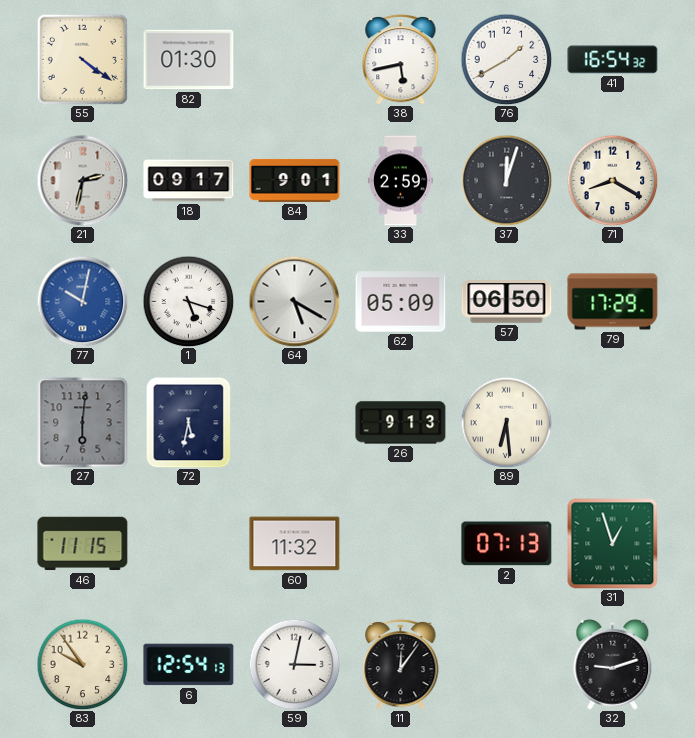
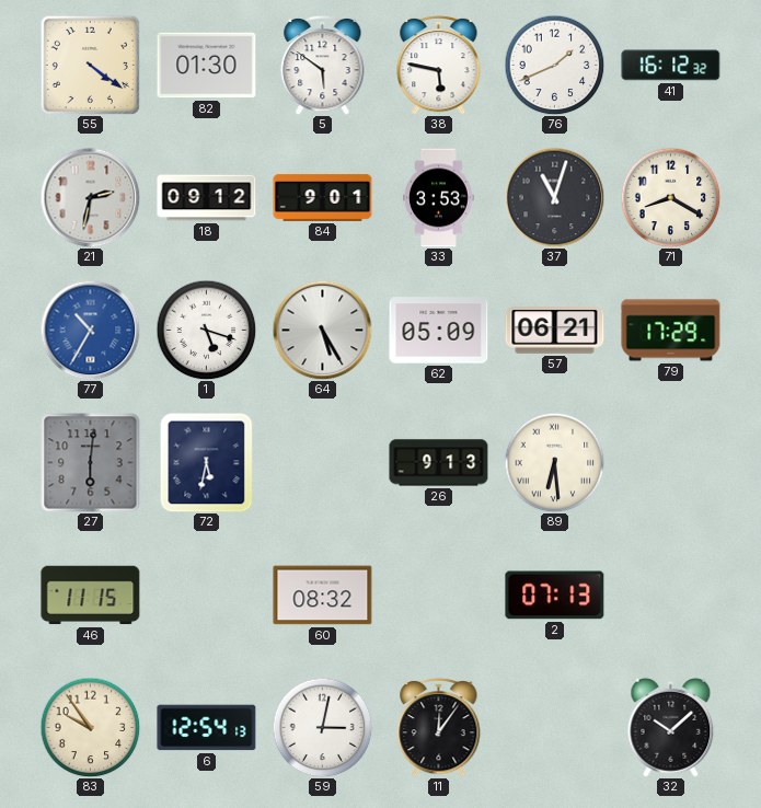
5: none -> 5:51 (323, 65)
38: 5:43 -> 5:47 (439, 65)
76: 1:40 -> 1:41 (554, 65)
41: 16:54 -> 16:12 (671, 66)
18: 09:17 -> 09:12 (207, 198)
33: 2:59 -> 3:53 (439, 198)
37: 12:03 -> 11:03 (554, 197)
77: 10:02 -> 10:35 (90, 330)
64: 5:20 -> 5:25 (322, 330)
57: 06:50 -> 06:21 (555, 331)
60: 11:32 -> 08:32 (323, 596)
31: 12:57 -> none (613, 544)
32: 9:12 -> 10:08 (671, 727)
